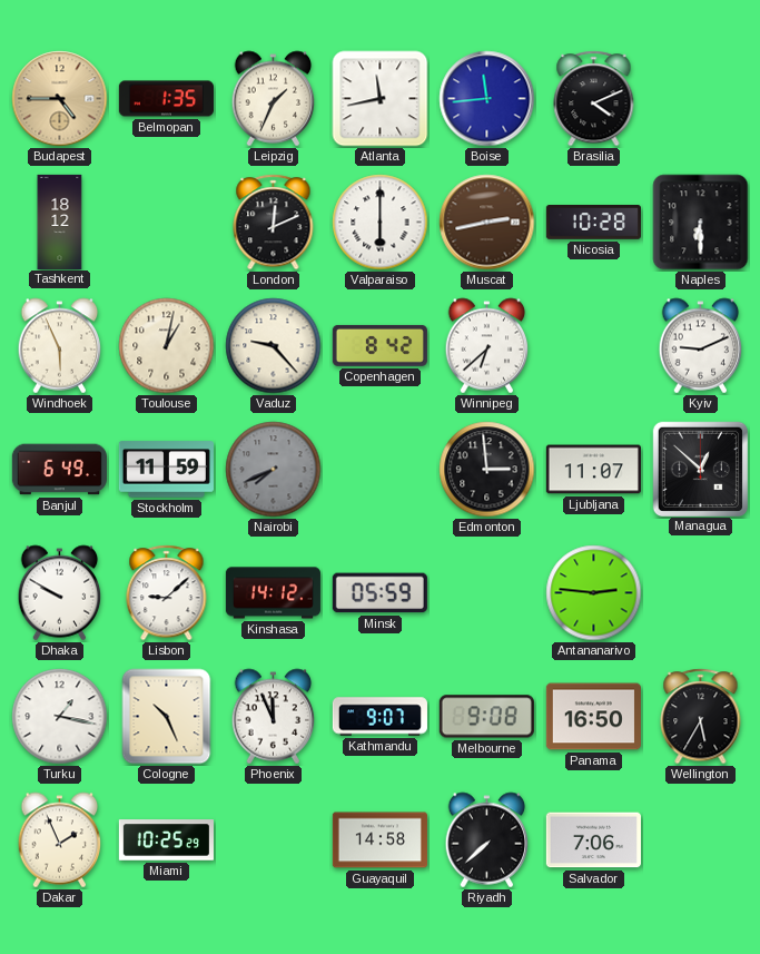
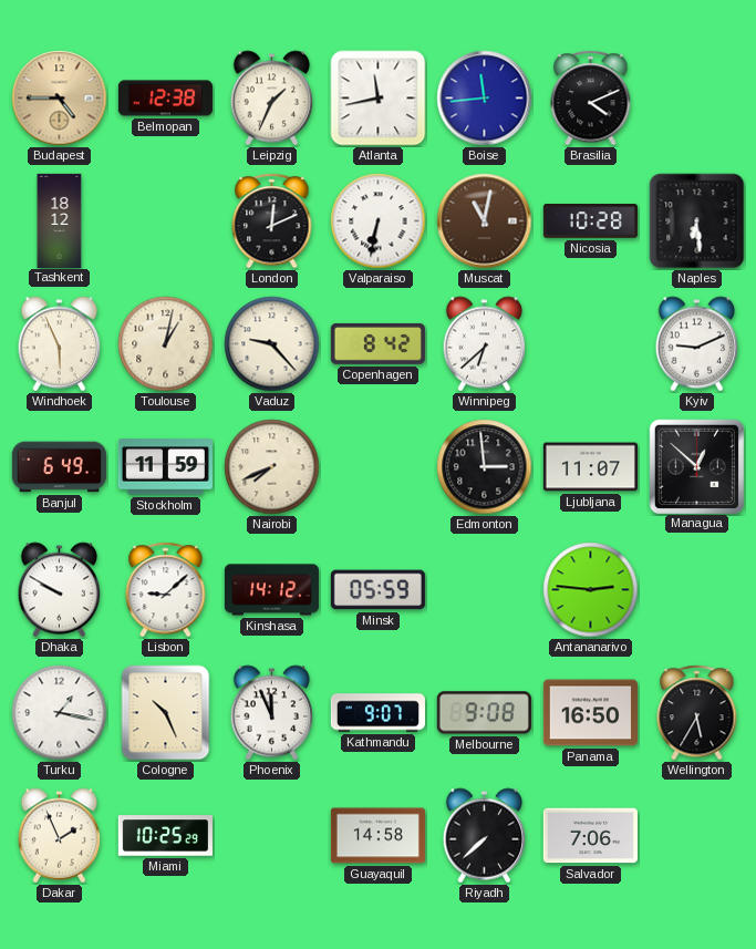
Belmopan: 1:35 -> 12:38 (165, 99)
Valparaiso: 6:00 -> 6:32 (379, 221)
Muscat: 2:43 -> 11:02 (485, 221)
Naples: 6:30 -> 6:29 (697, 221)
Nairobi dial: grey -> cream (272, 467)
